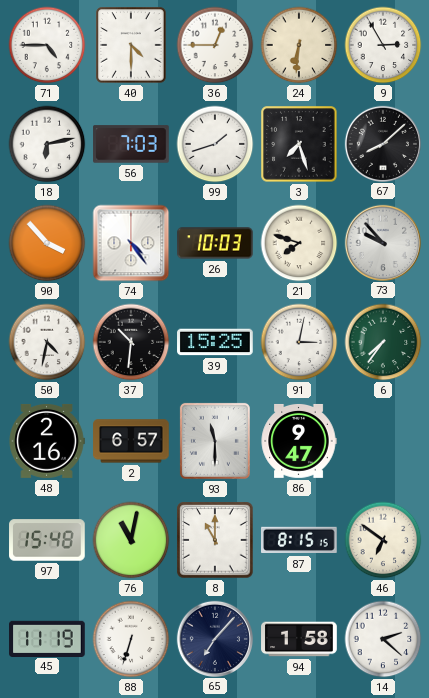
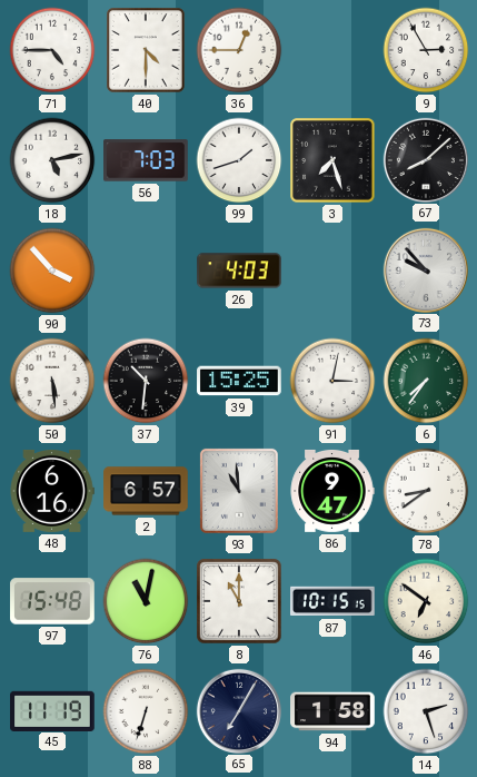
24: 6:31 -> none (299, 45)
18: 6:13 -> 5:13 (52, 160)
74: 4:24 -> none (131, 243)
26: 10:03 -> 4:03 (239, 271)
21: 7:48 -> none (299, 243)
50: 4:32 -> 5:29 (52, 381)
48: 2:16 -> 6:16 (52, 491)
93: 11:30 -> 10:59 (239, 491)
78: none -> 8:39 (426, 491)
87: 8:15 -> 10:15 (334, 601)
65: 7:07 -> 7:05 (238, 710)
14: 2:22 -> 2:27 (426, 711)
